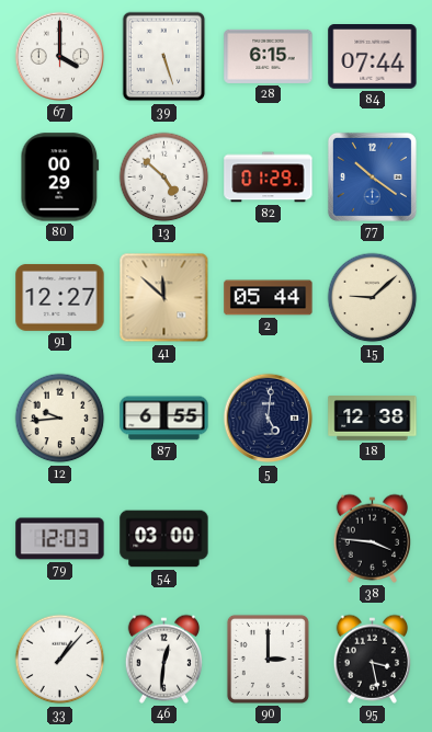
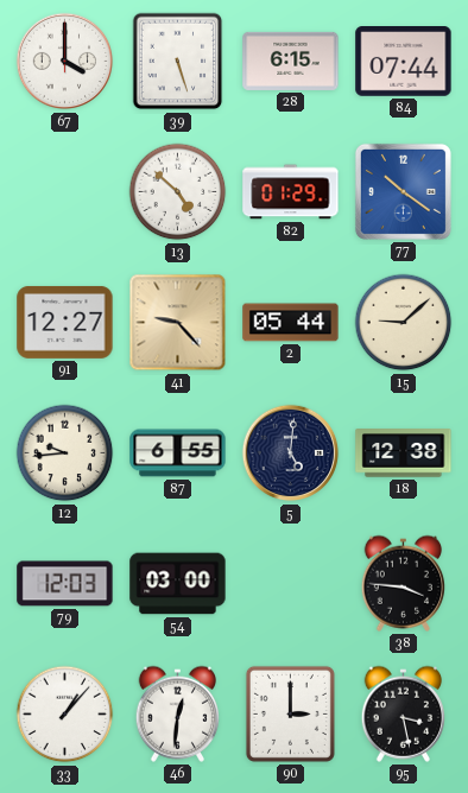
80: 00:29 -> none (60, 178)
41: 11:52 -> 9:23 (178, 323)
